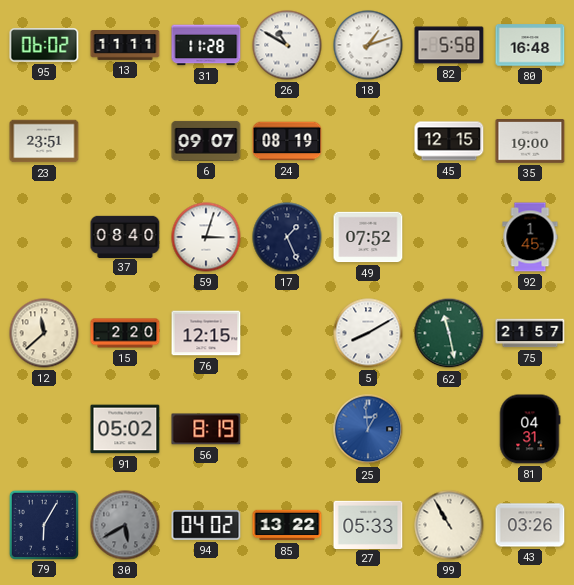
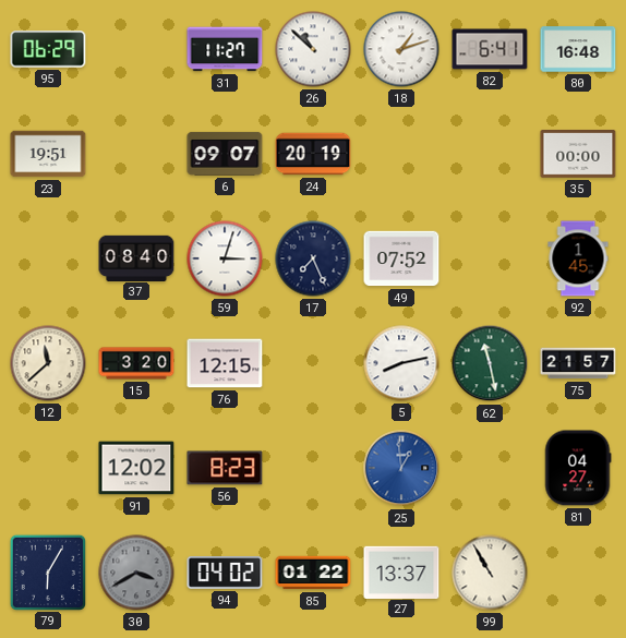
95: 06:02 -> 06:29 (48, 49)
13: 11:11 -> none (125, 45)
31: 11:28 -> 11:27 (225, 49)
26: 10:50 -> 10:52 (313, 49)
82: 5:58 -> 6:41 (490, 49)
23: 23:51 -> 19:51 (48, 154)
24: 08:19 -> 20:19 (313, 154)
45: 12:15 -> none (449, 141)
35: 19:00 -> 00:00 (578, 154)
17: 1:26 -> 7:26 (313, 258)
15: 2:20 -> 3:20 (136, 363)
5: 8:10 -> 8:13 (401, 363)
91: 05:02 -> 12:02 (136, 468)
56: 8:19 -> 8:23 (225, 468)
81: 04:31 -> 04:27 (578, 468)
30: 5:40 -> 3:40 (136, 573)
85: 13:22 -> 01:22 (313, 573)
27: 05:33 -> 13:37 (401, 571)
43: 03:26 -> none (530, 525)
